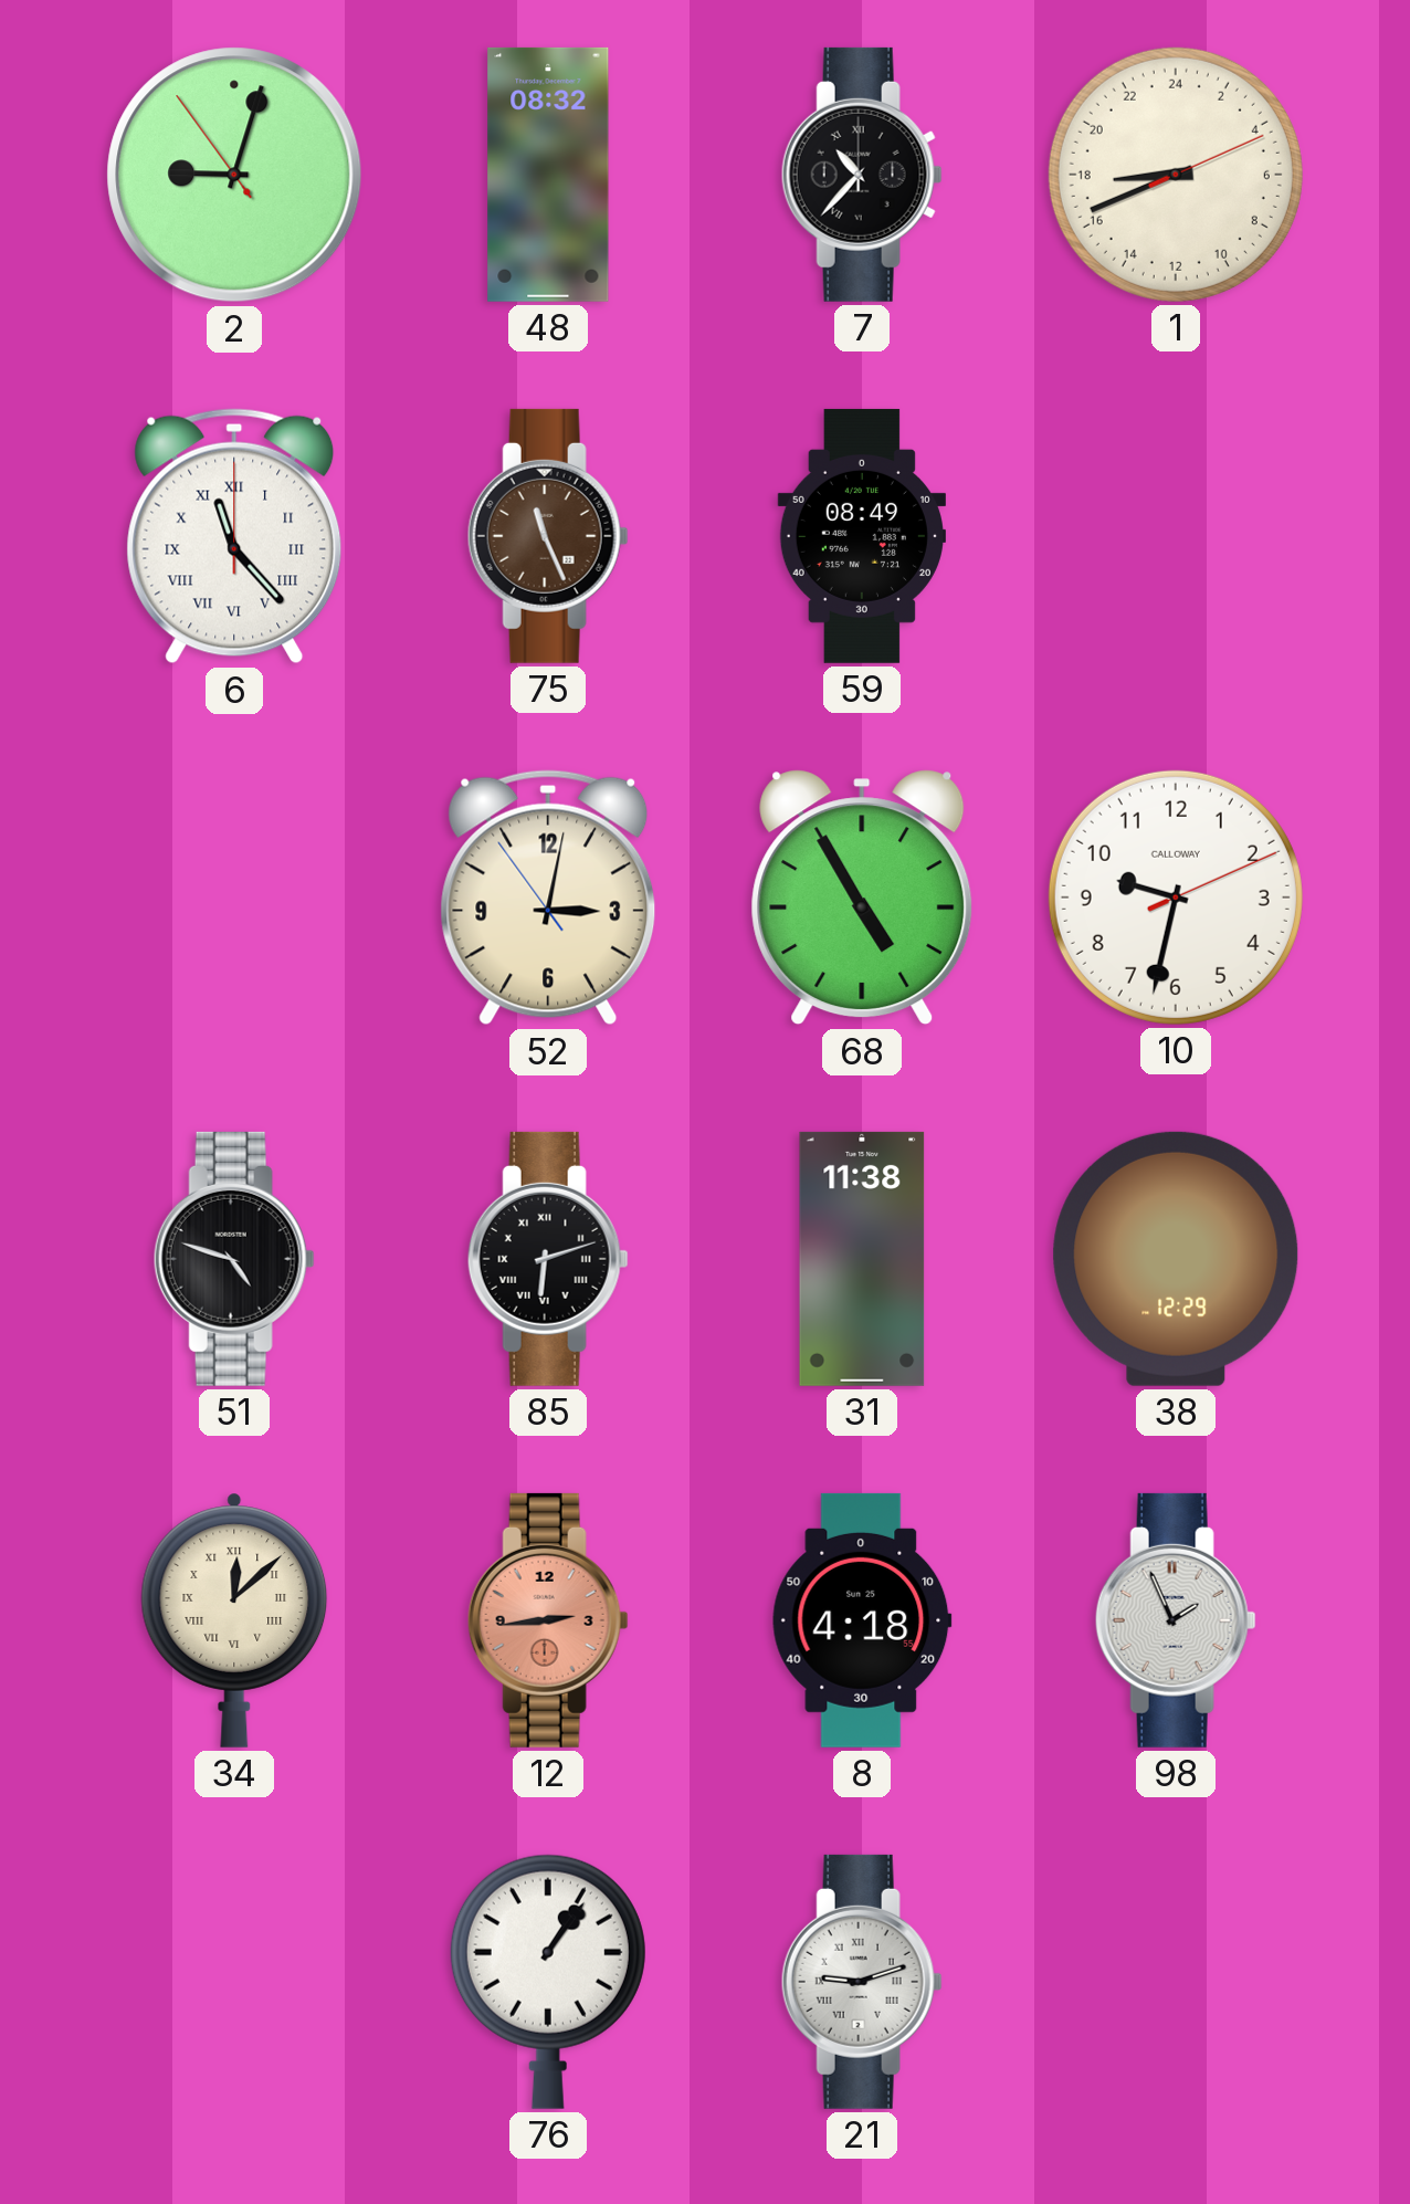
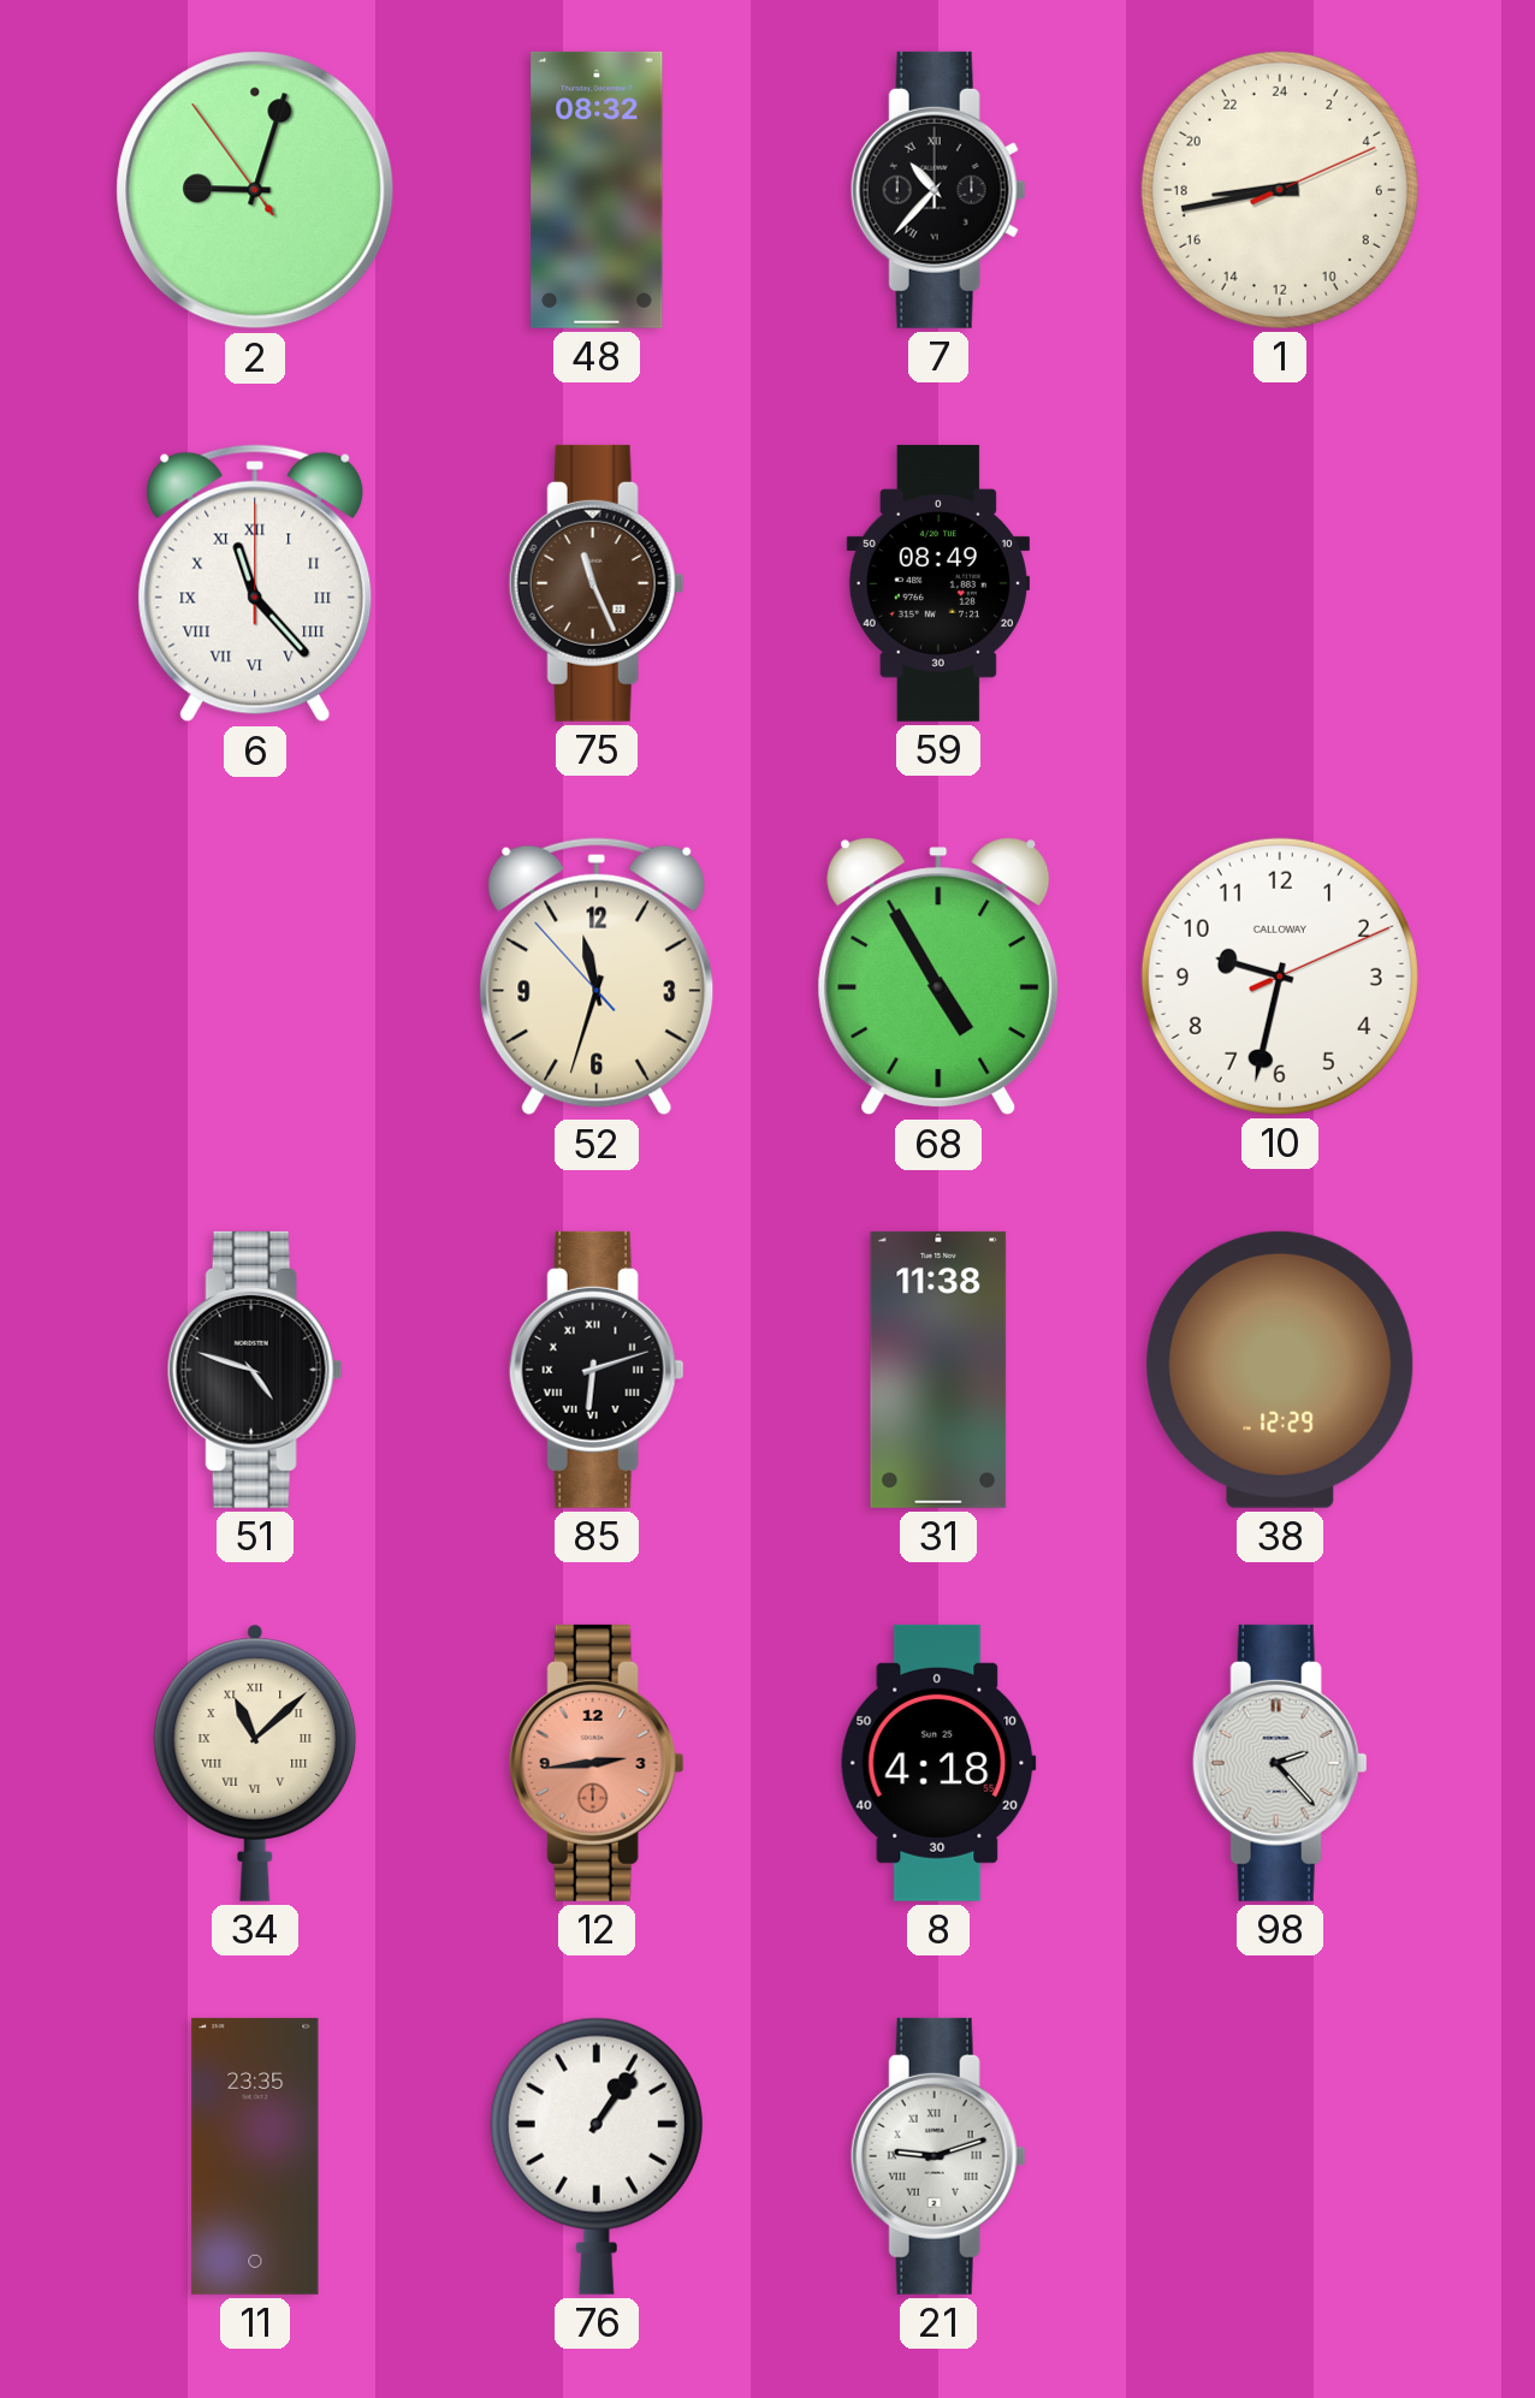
1: 17:41 -> 17:43 (1280, 190)
52: 3:01 -> 11:32 (597, 977)
34: 12:08 -> 11:08 (255, 1763)
98: 1:56 -> 2:23 (1280, 1763)
11: none -> 23:35 (255, 2156)
